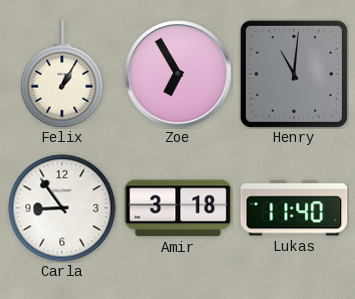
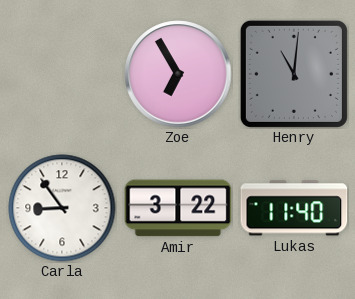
Felix: 1:05 -> none (62, 74)
Amir: 3:18 -> 3:22 (178, 208)
